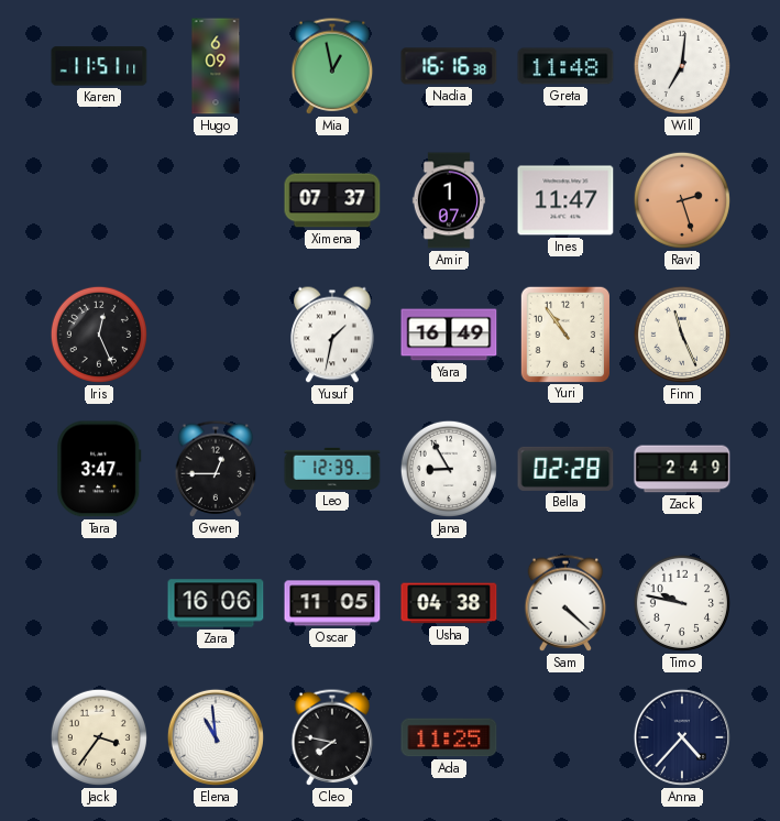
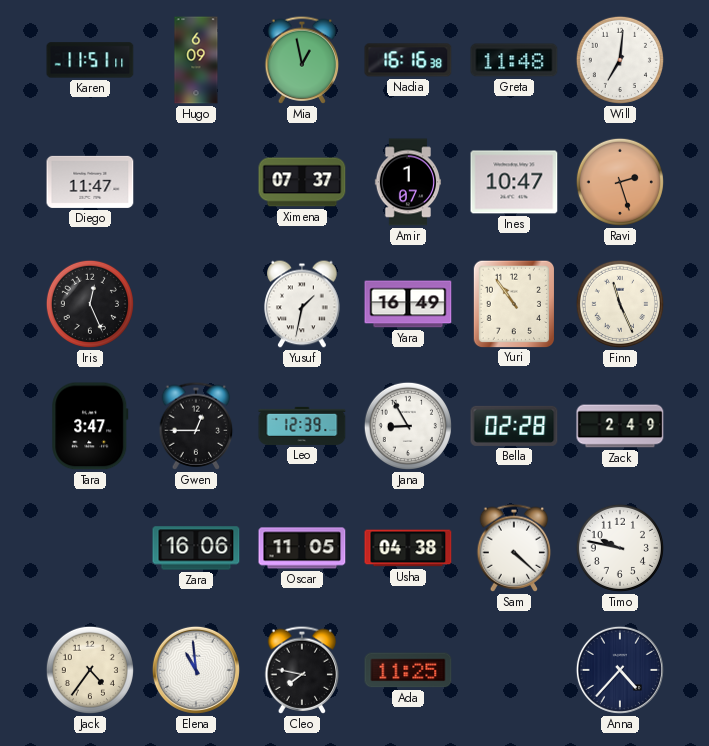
Diego: none -> 11:47 (90, 182)
Ines: 11:47 -> 10:47 (514, 182)
Jack: 3:36 -> 4:36 (90, 670)
